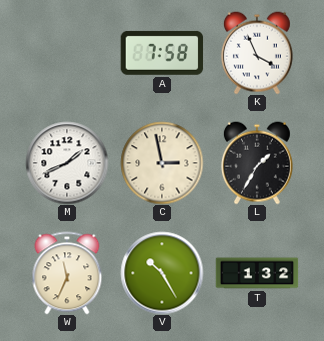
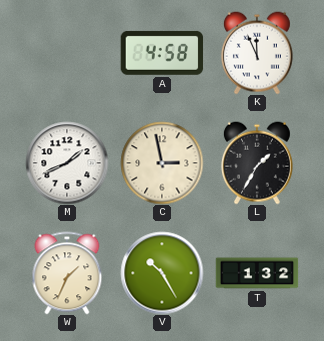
A: 7:58 -> 4:58 (162, 53)
K: 3:56 -> 11:56 (257, 53)
W: 11:34 -> 1:34 (67, 273)
